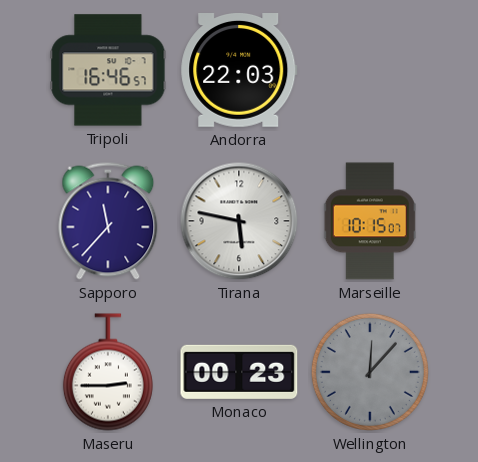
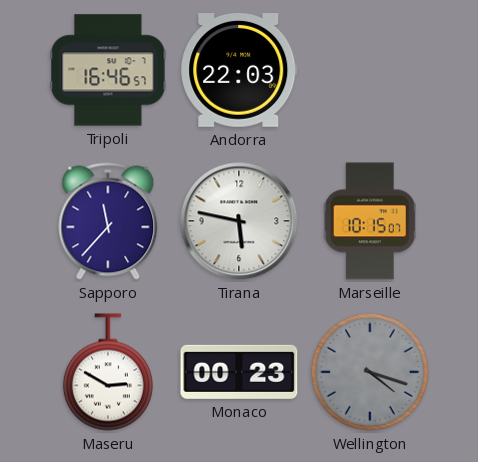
Maseru: 2:45 -> 2:50 (108, 372)
Wellington: 12:07 -> 4:18 (370, 372)
